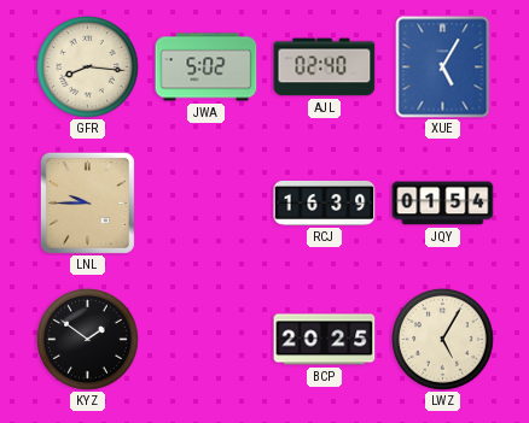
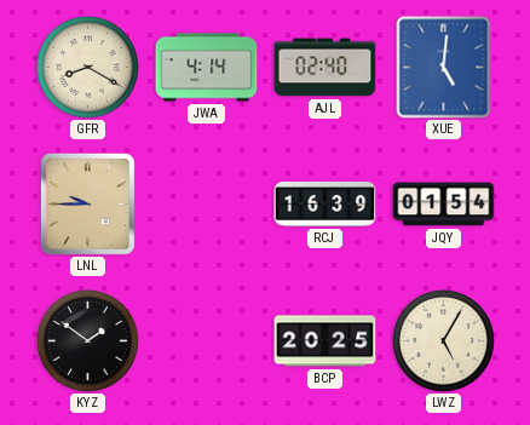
GFR: 8:16 -> 8:20 (88, 68)
JWA: 5:02 -> 4:14 (207, 68)
XUE: 5:05 -> 5:01 (444, 68)
